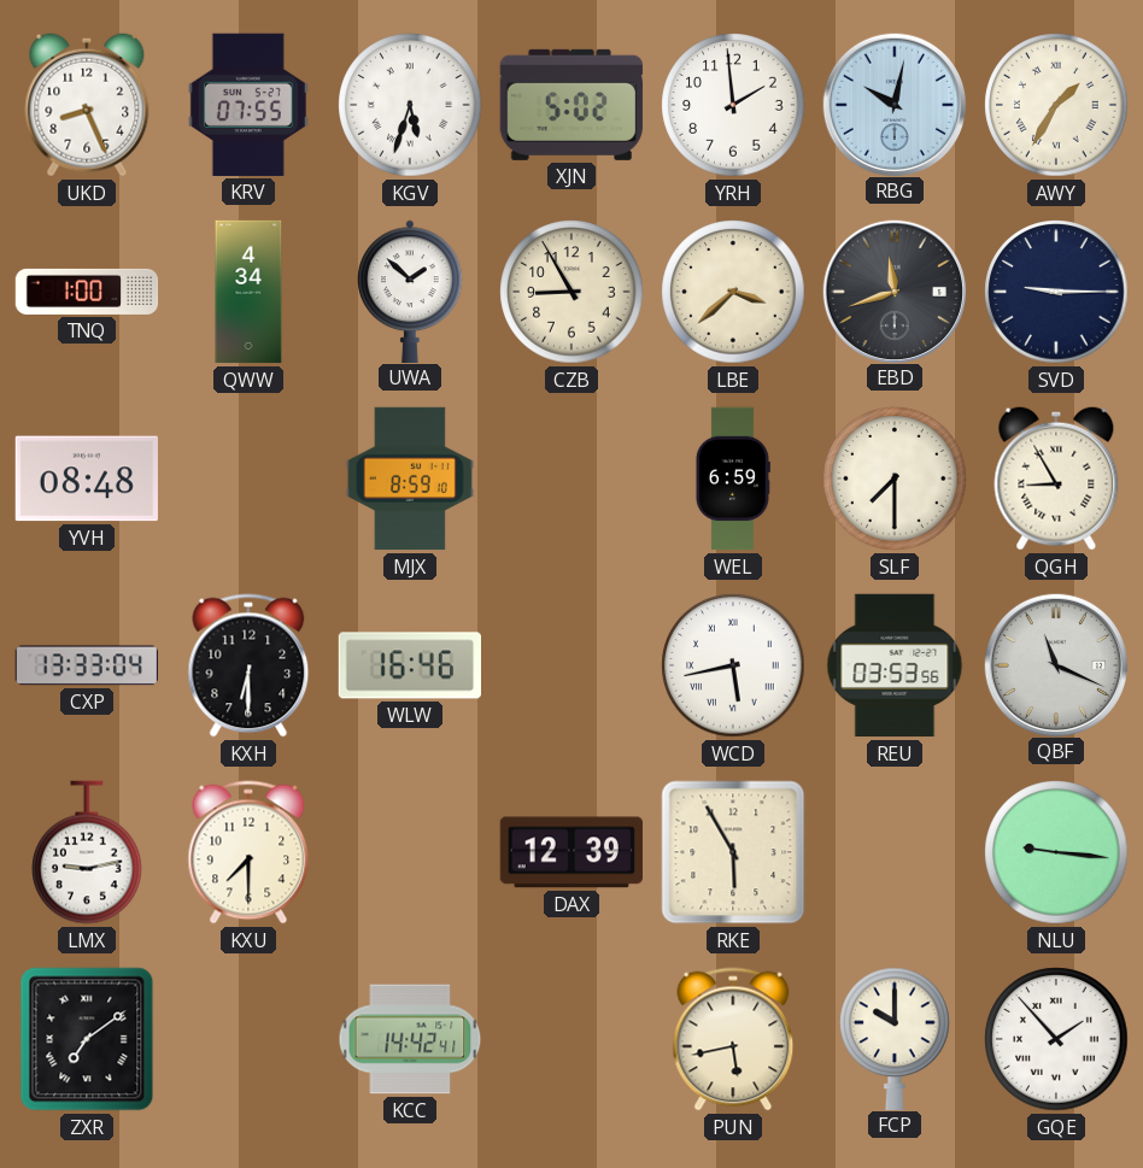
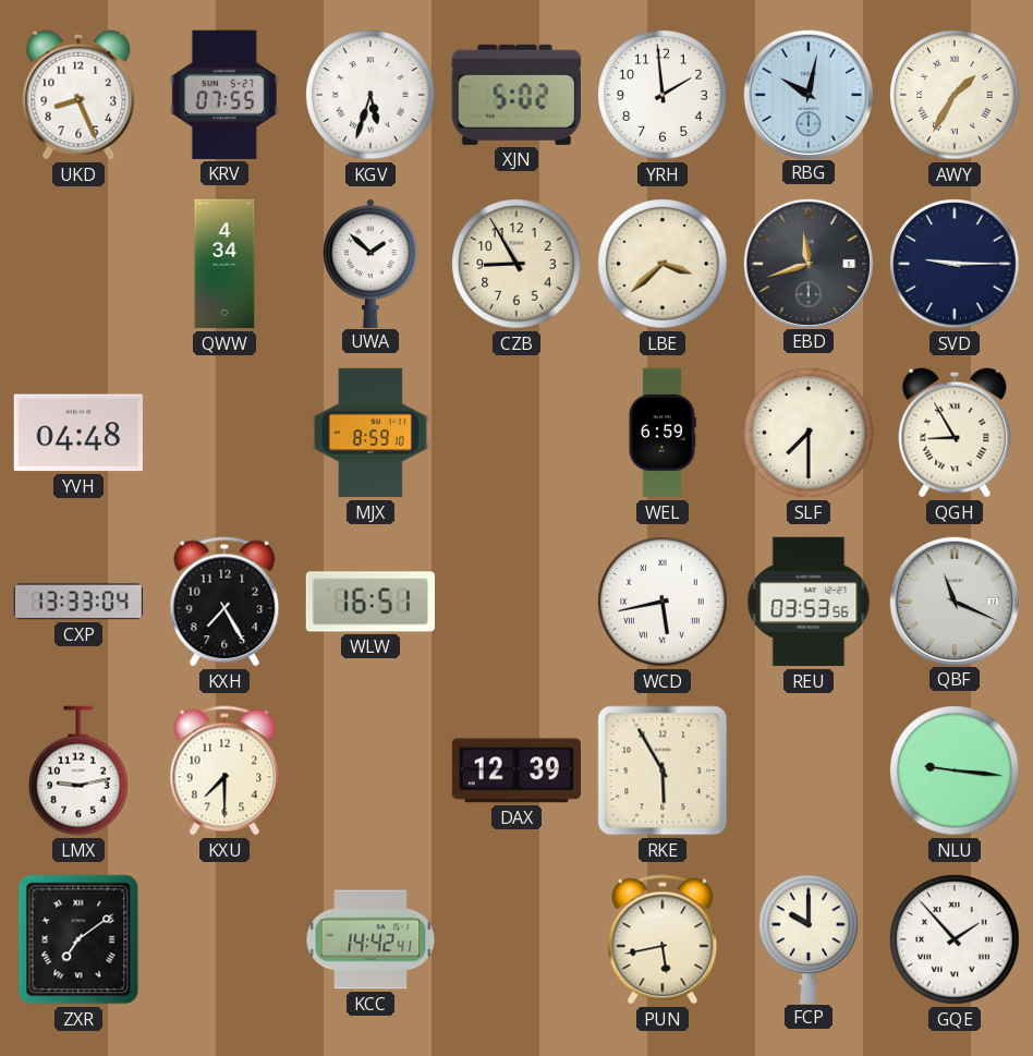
TNQ: 1:00 -> none (87, 292)
YVH: 08:48 -> 04:48 (78, 433)
KXH: 6:30 -> 7:25 (224, 602)
WLW: 16:46 -> 16:51 (369, 602)
